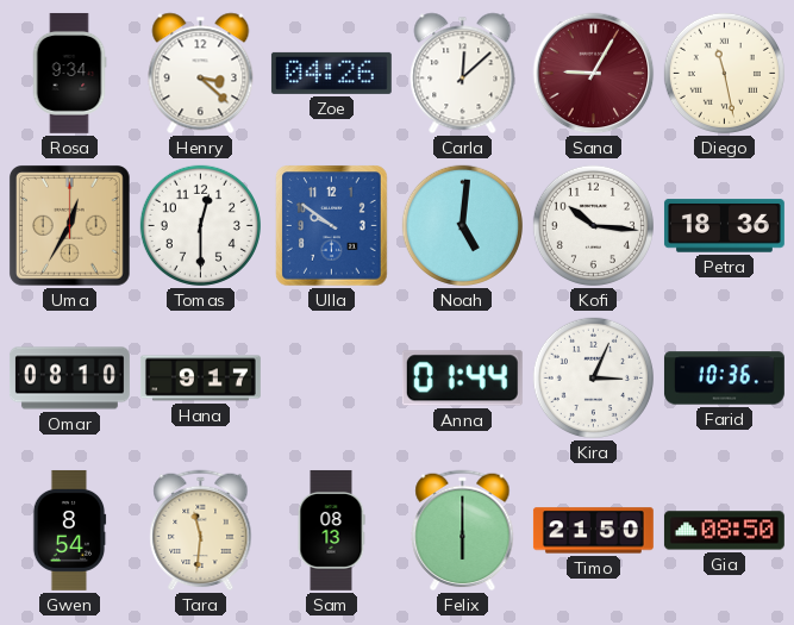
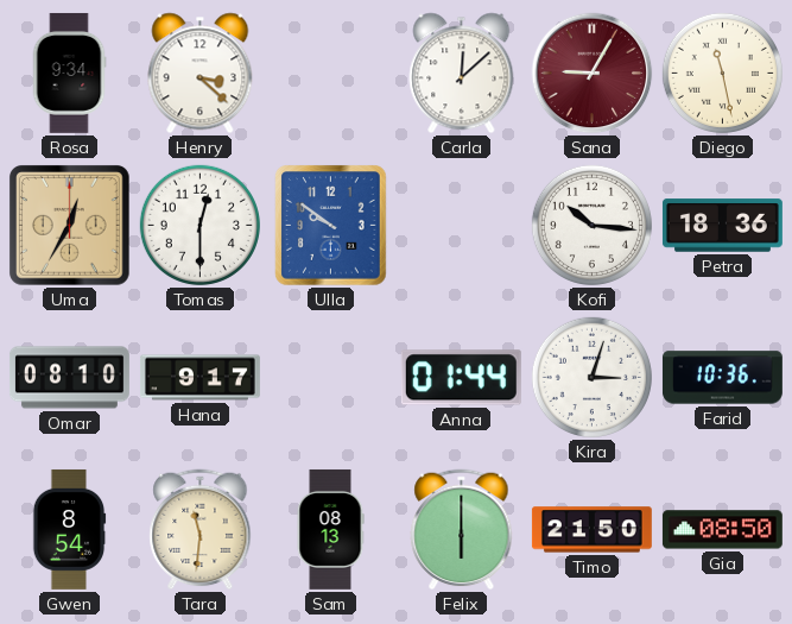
Zoe: 04:26 -> none (331, 73)
Noah: 5:01 -> none (462, 225)
Kira: 3:04 -> 3:03 (591, 377)
